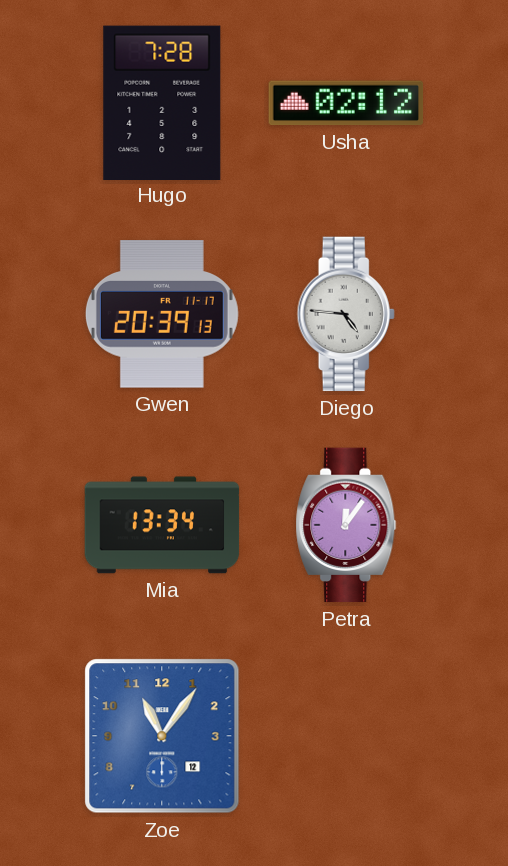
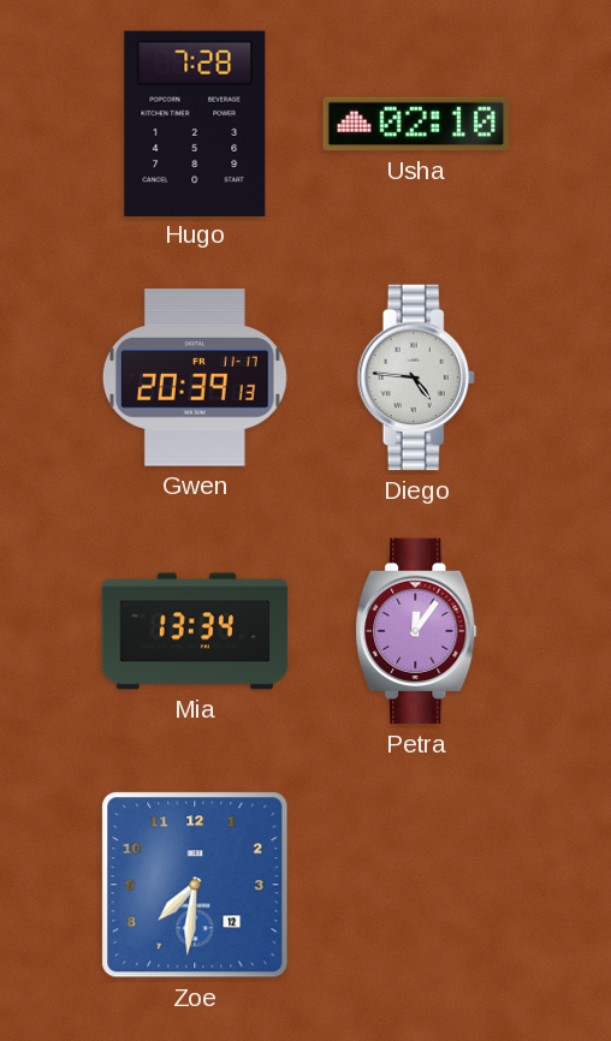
Usha: 02:12 -> 02:10 (416, 124)
Zoe: 11:06 -> 7:31 (195, 885)
